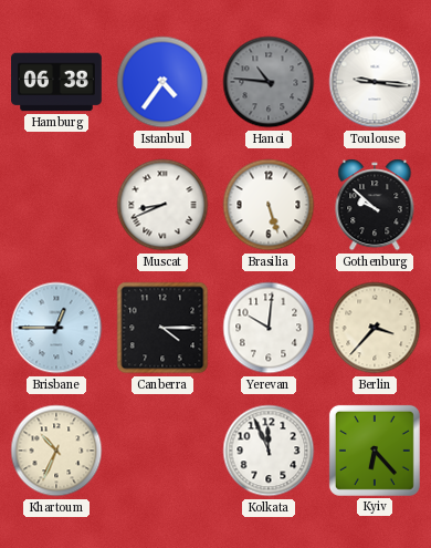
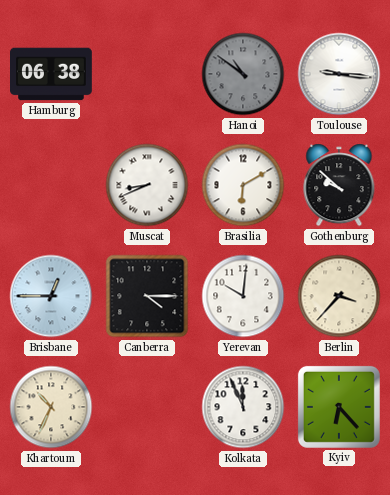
Istanbul: 4:36 -> none (162, 82)
Hanoi: 10:46 -> 10:51 (243, 74)
Brasilia: 5:27 -> 6:10 (243, 185)
